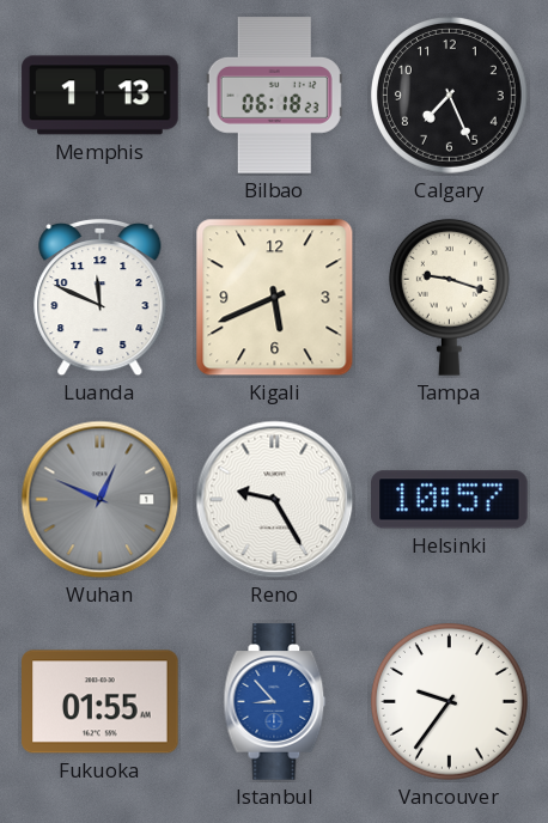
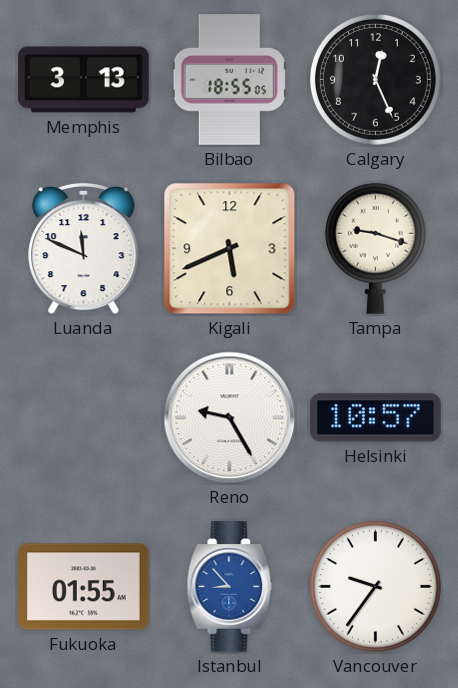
Memphis: 1:13 -> 3:13 (84, 80)
Bilbao: 06:18 -> 18:55 (229, 80)
Calgary: 7:26 -> 12:26 (376, 80)
Wuhan: 12:49 -> none (101, 500)
